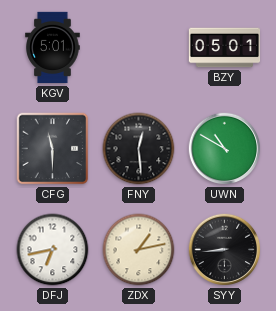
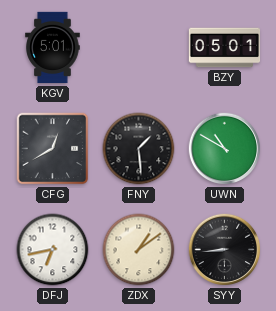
CFG: 11:30 -> 12:40 (53, 149)
FNY: 12:29 -> 1:29 (139, 149)
ZDX: 1:13 -> 1:09 (139, 250)
